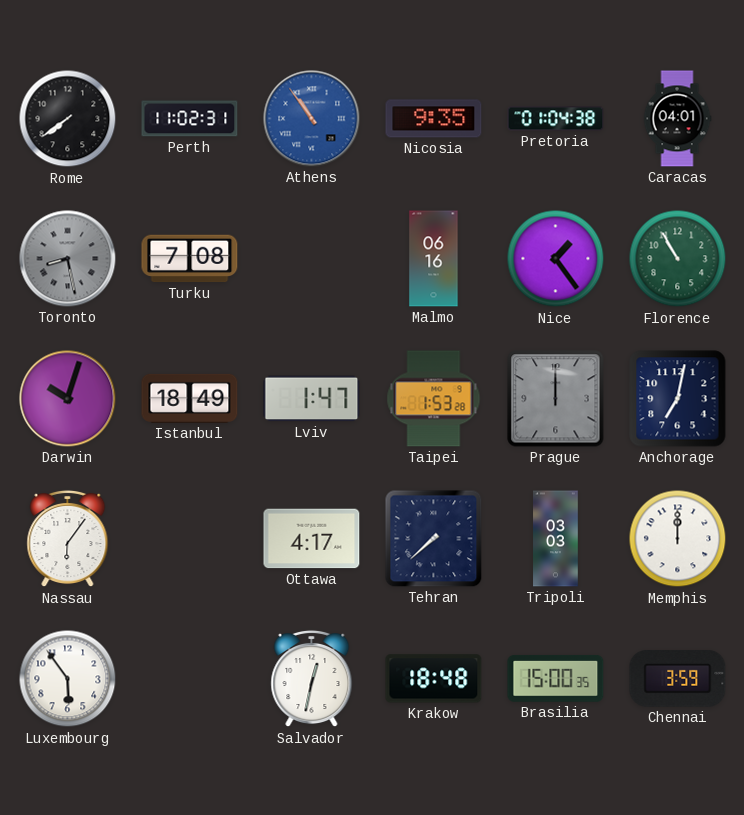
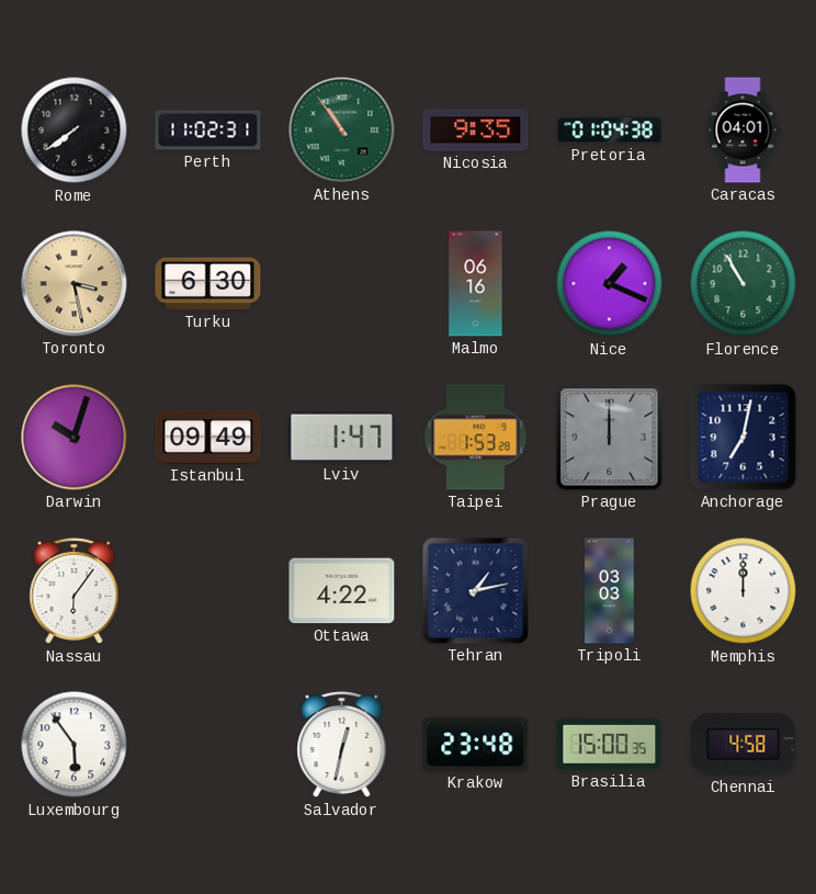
Athens dial: blue -> green (342, 131)
Toronto: 8:28 -> 3:28 (75, 284)
Toronto dial: grey -> champagne (75, 284)
Turku: 7:08 -> 6:30 (208, 284)
Nice: 1:24 -> 1:19 (610, 284)
Istanbul: 18:49 -> 09:49 (208, 437)
Ottawa: 4:17 -> 4:22 (342, 591)
Tehran: 7:38 -> 1:13 (476, 591)
Krakow: 18:48 -> 23:48 (476, 745)
Chennai: 3:59 -> 4:58 (744, 745)
